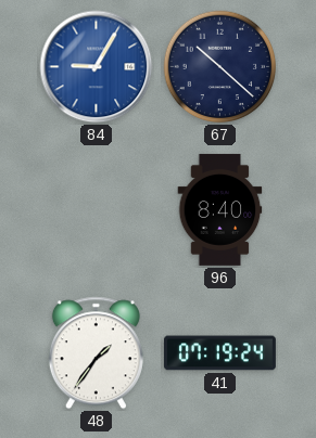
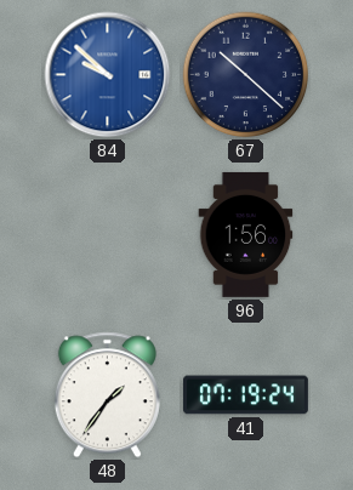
84: 9:05 -> 9:52 (108, 75)
96: 8:40 -> 1:56 (246, 234)
